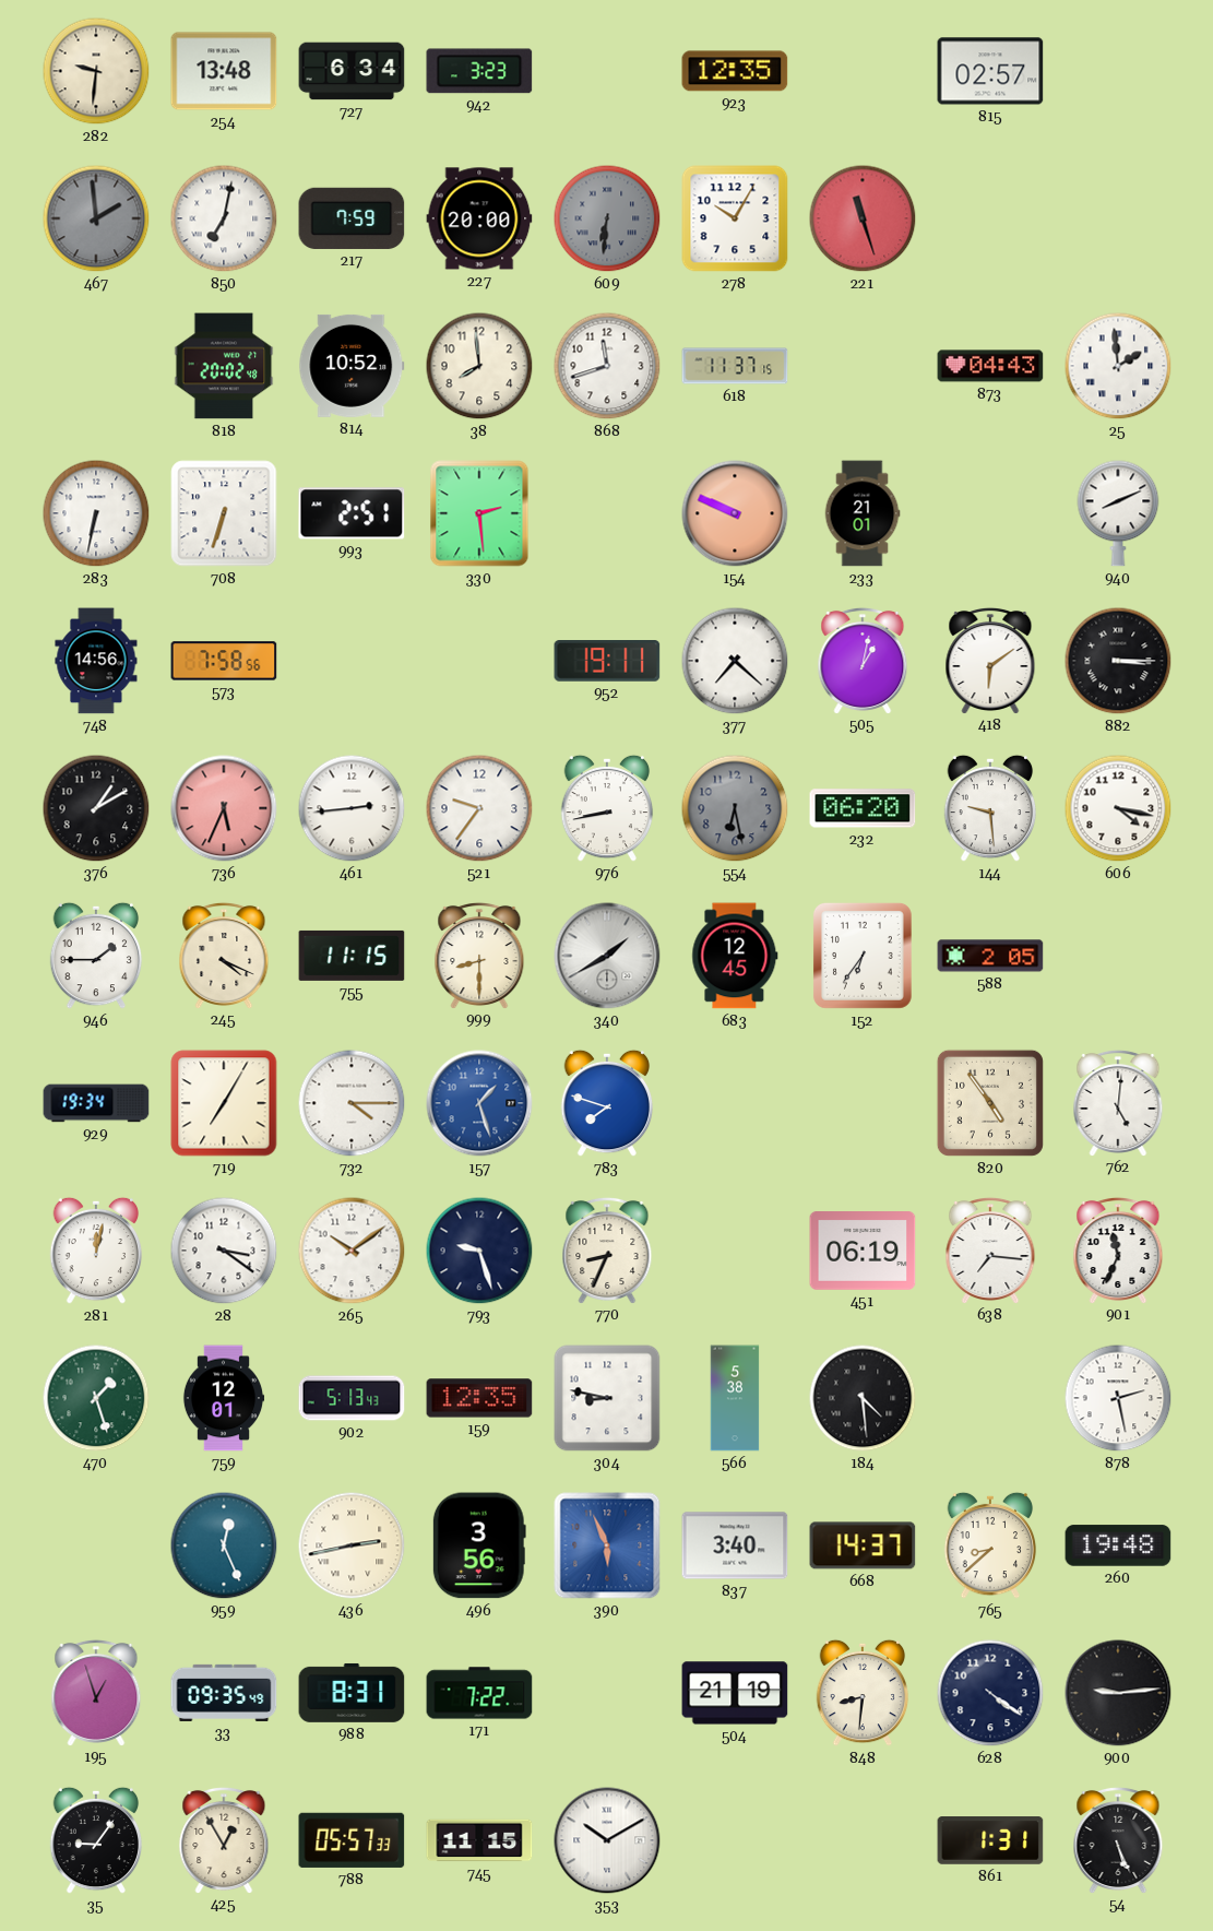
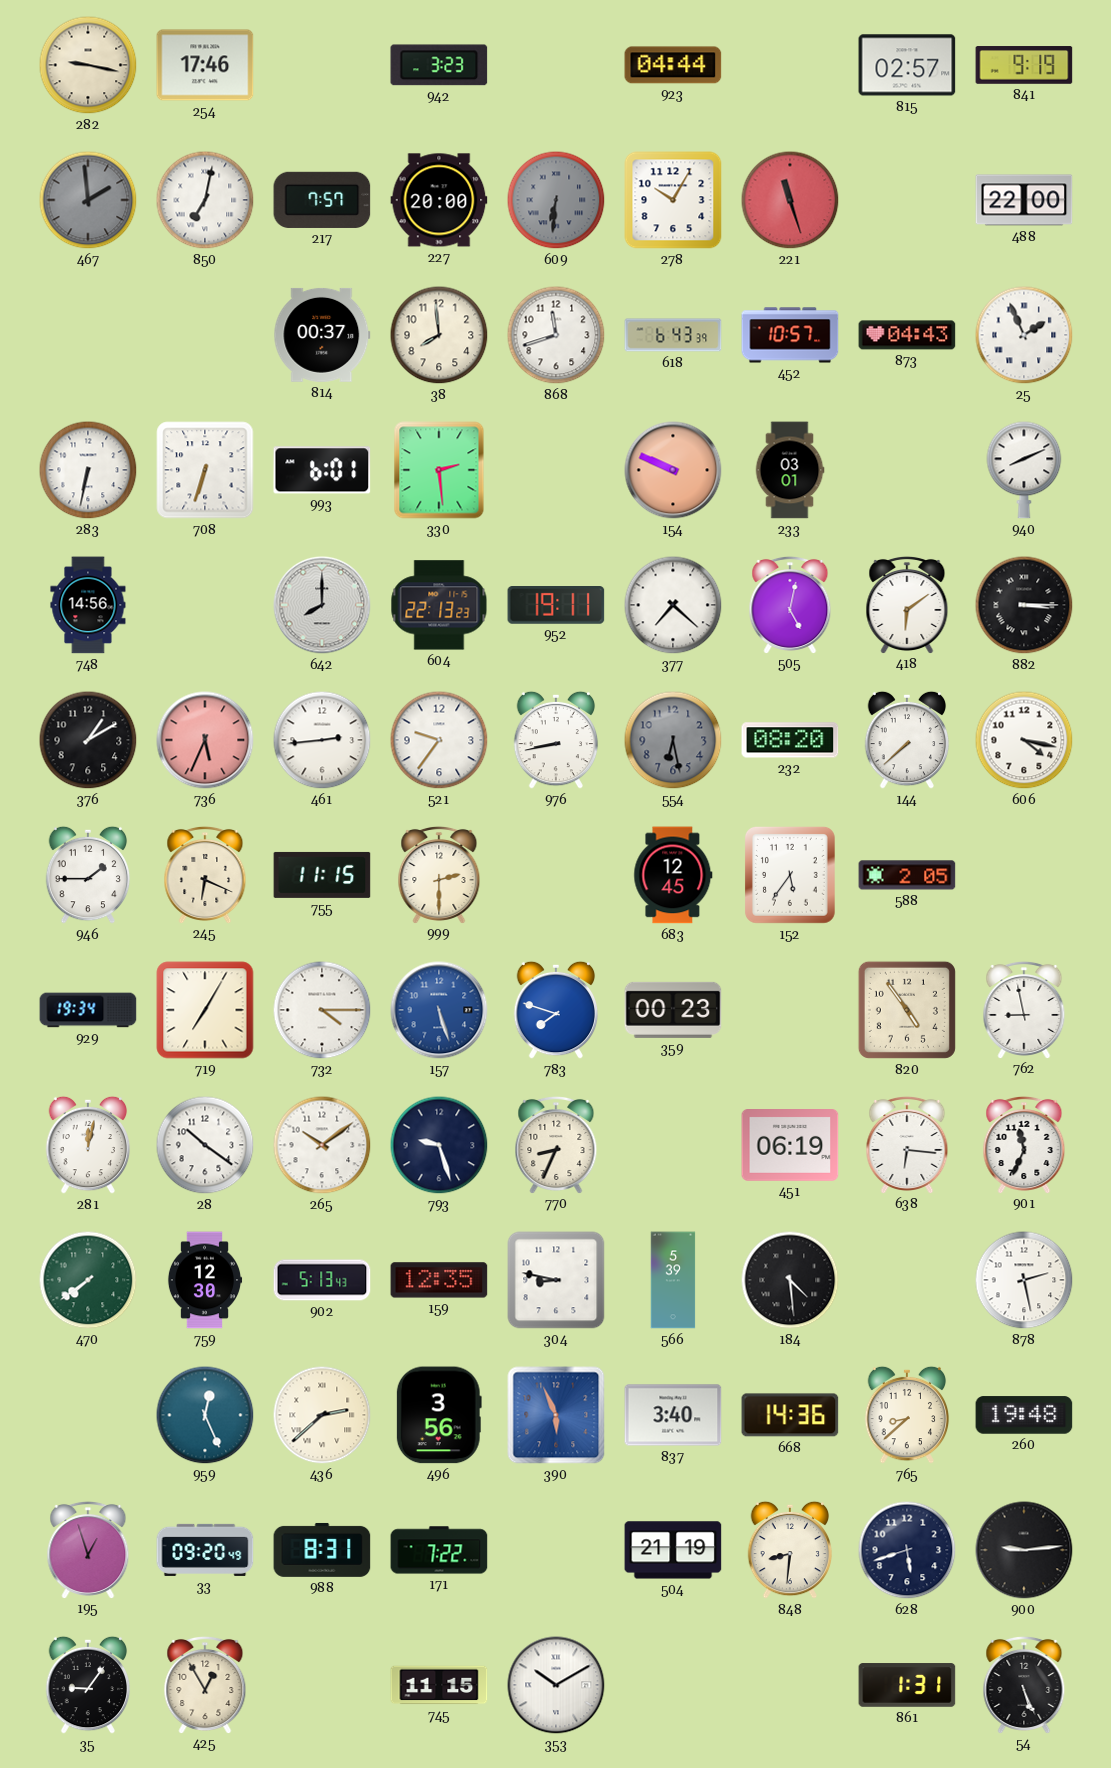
282: 9:31 -> 9:17 (88, 65)
254: 13:48 -> 17:46 (205, 65)
727: 6:34 -> none (352, 71)
923: 12:35 -> 04:44 (673, 65)
841: none -> 9:19 (1024, 65)
217: 7:59 -> 7:57 (322, 200)
488: none -> 22:00 (1024, 200)
818: 20:02 -> none (224, 366)
814: 10:52 -> 00:37 (322, 335)
618: 11:37 -> 6:43 (673, 335)
452: none -> 10:57 (790, 335)
25: 1:59 -> 1:56 (1024, 335)
993: 2:51 -> 6:01 (322, 470)
233: 21:01 -> 03:01 (790, 470)
573: 7:58 -> none (224, 661)
642: none -> 8:00 (322, 605)
604: none -> 22:13 (439, 605)
505: 1:02 -> 5:02 (790, 604)
232: 06:20 -> 08:20 (790, 740)
144: 9:29 -> 7:38 (907, 740)
245: 4:19 -> 6:19 (205, 874)
999: 8:30 -> 2:30 (439, 874)
340: 1:40 -> none (607, 956)
152: 6:36 -> 5:36 (790, 876)
157: 1:27 -> 5:27 (439, 1010)
359: none -> 00:23 (673, 1010)
762: 5:01 -> 8:58 (1024, 1009)
28: 3:21 -> 10:21 (205, 1145)
638: 7:16 -> 6:16 (907, 1144)
470: 1:27 -> 7:39 (88, 1280)
759: 12:01 -> 12:30 (205, 1280)
566: 5:38 -> 5:39 (673, 1280)
436: 2:43 -> 2:38 (322, 1415)
668: 14:37 -> 14:36 (790, 1415)
33: 09:35 -> 09:20 (205, 1550)
628: 4:21 -> 5:42 (907, 1550)
788: 05:57 -> none (352, 1840)
